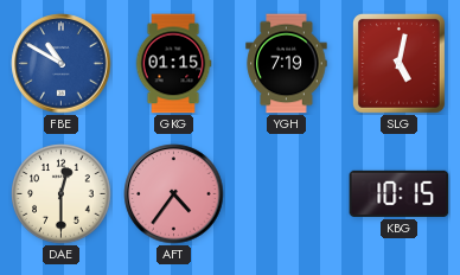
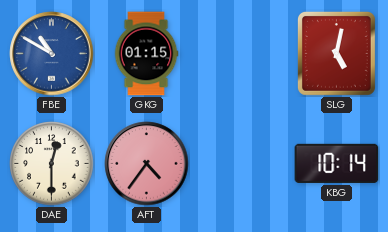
YGH: 7:19 -> none (287, 64)
KBG: 10:15 -> 10:14 (337, 163)
